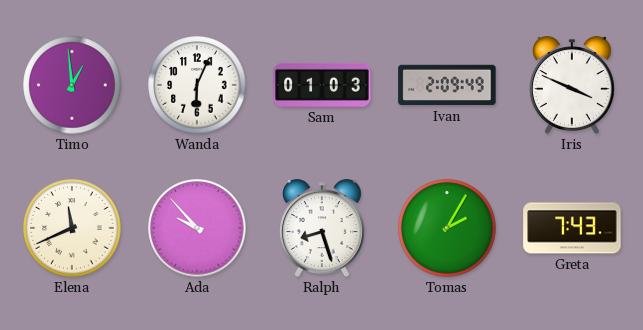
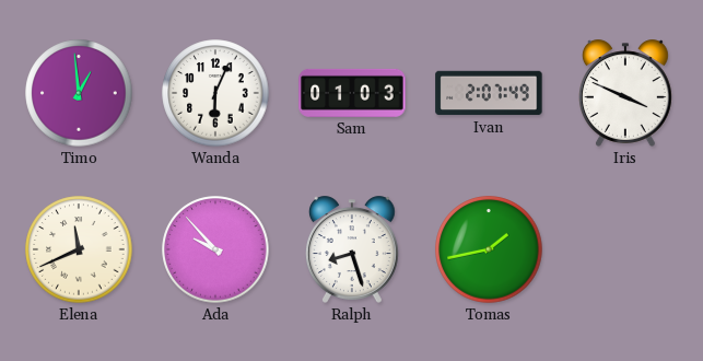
Ivan: 2:09 -> 2:07 (489, 93)
Tomas: 2:05 -> 1:43 (489, 249)
Greta: 7:43 -> none (572, 228)
